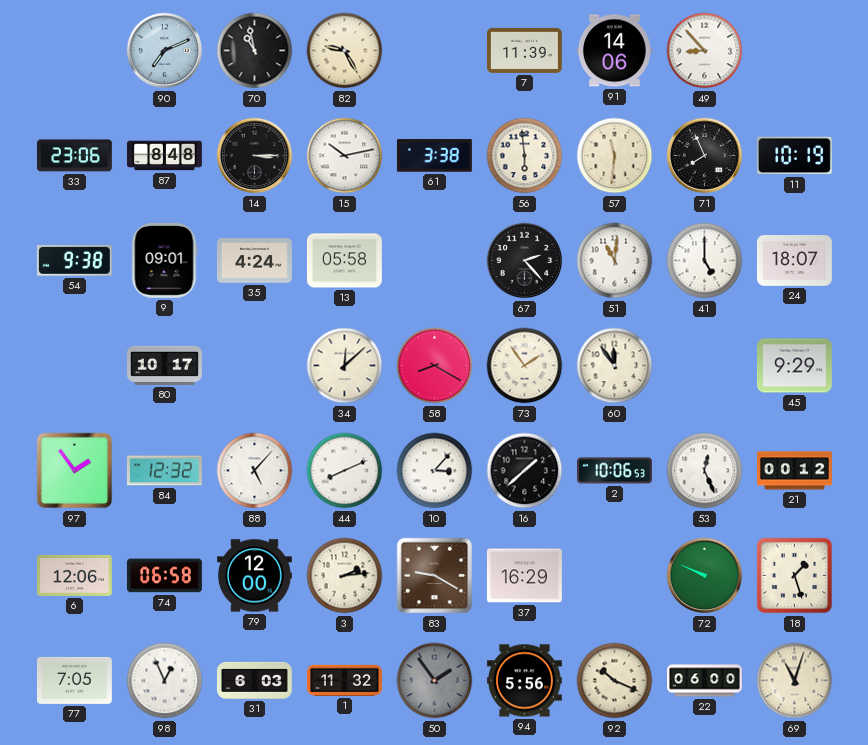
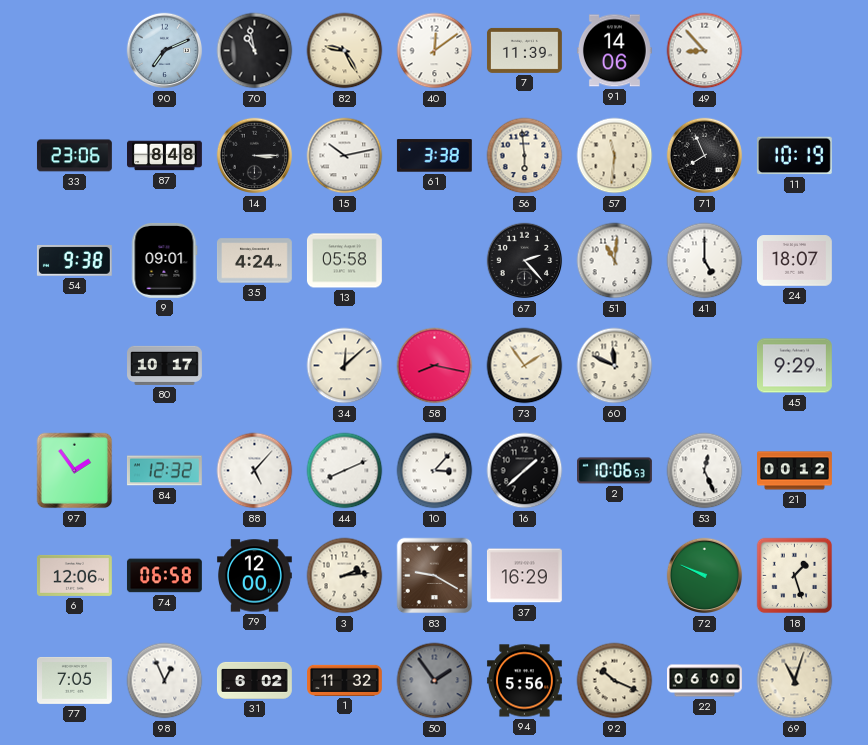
40: none -> 12:09 (435, 51)
58: 8:20 -> 8:17 (435, 366)
60: 11:54 -> 11:49 (615, 366)
31: 6:03 -> 6:02 (254, 680)
